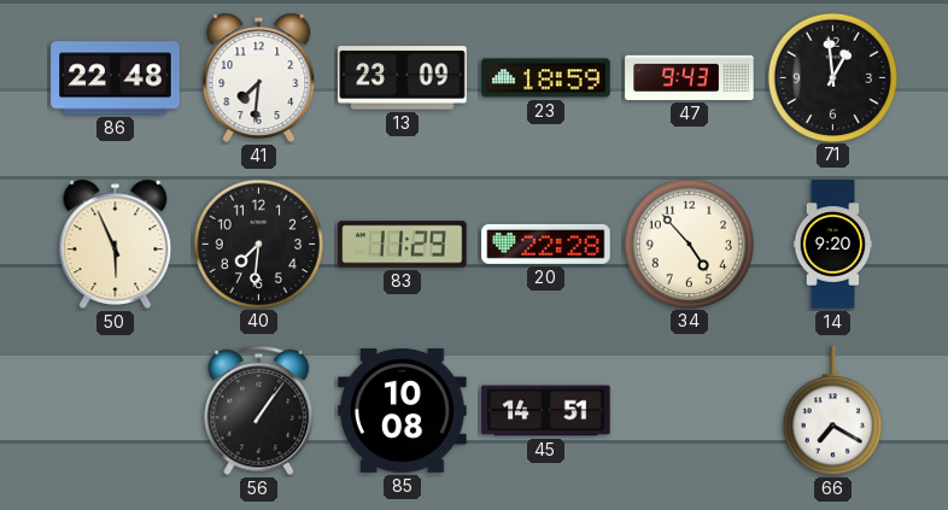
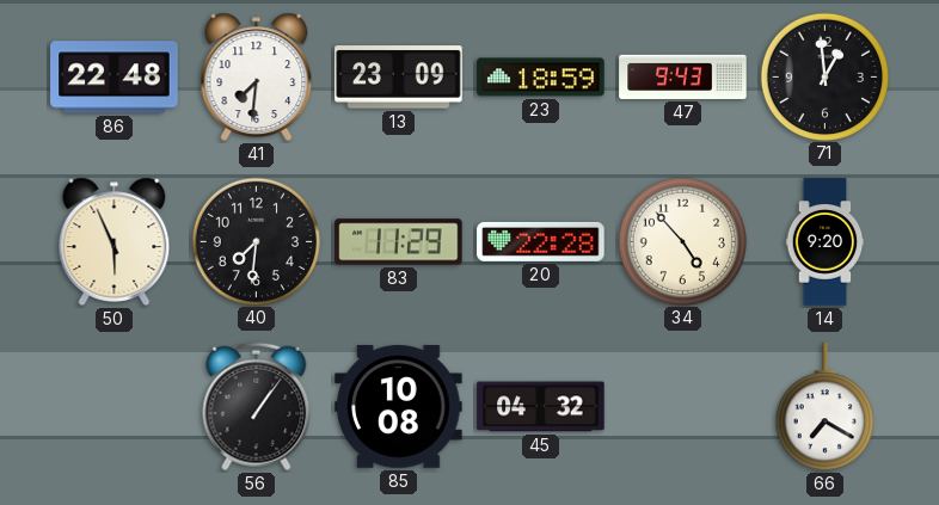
45: 14:51 -> 04:32 (541, 407)
